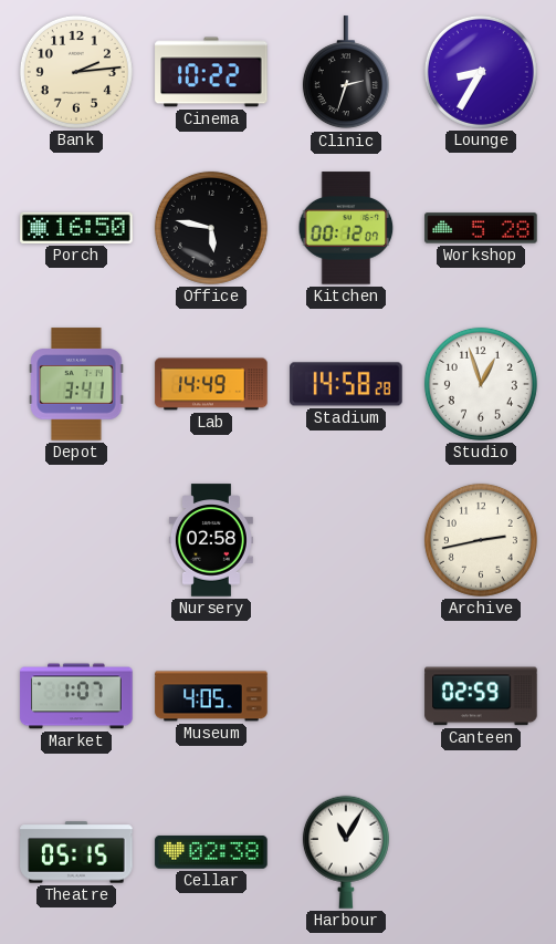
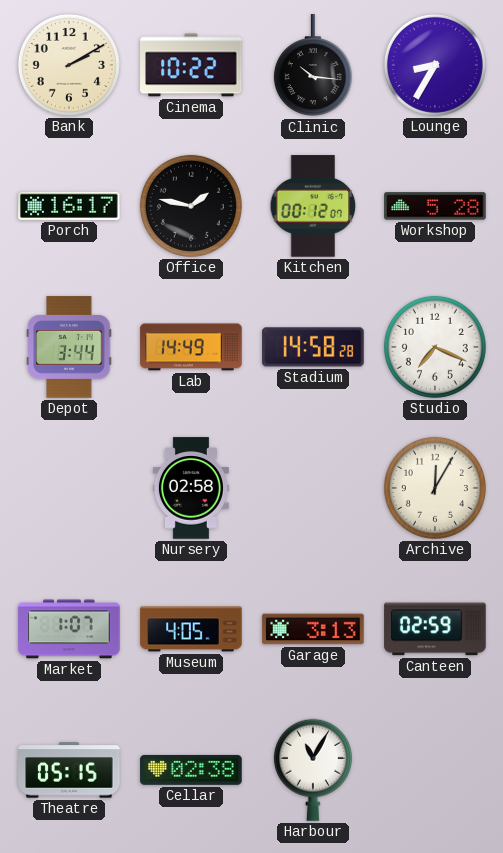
Bank: 2:14 -> 2:10 (69, 65)
Clinic: 2:33 -> 10:16 (313, 66)
Porch: 16:50 -> 16:17 (69, 206)
Office: 5:47 -> 1:47 (191, 206)
Depot: 3:41 -> 3:44 (69, 347)
Studio: 12:57 -> 7:19 (435, 347)
Archive: 2:43 -> 12:05 (435, 488)
Garage: none -> 3:13 (313, 629)
